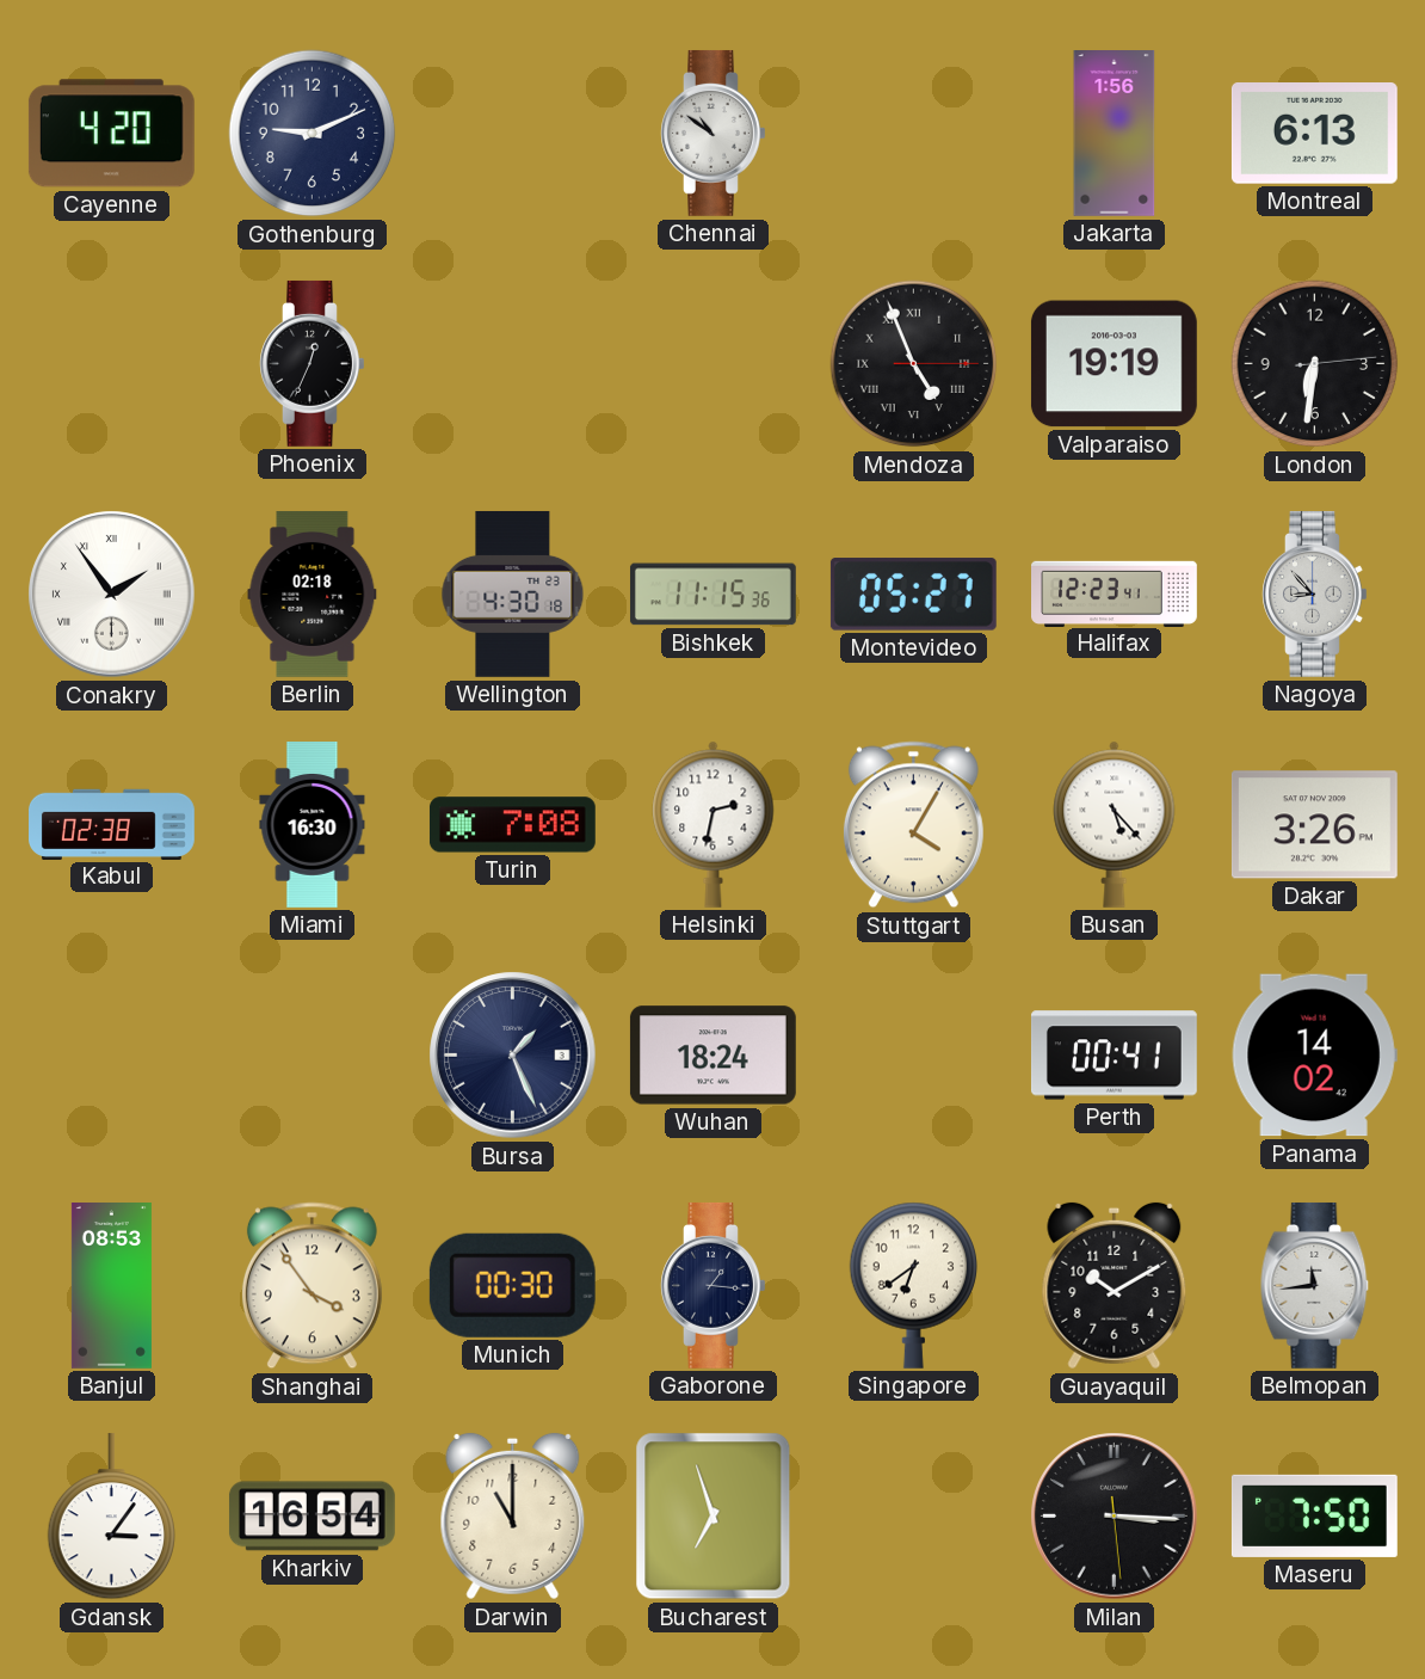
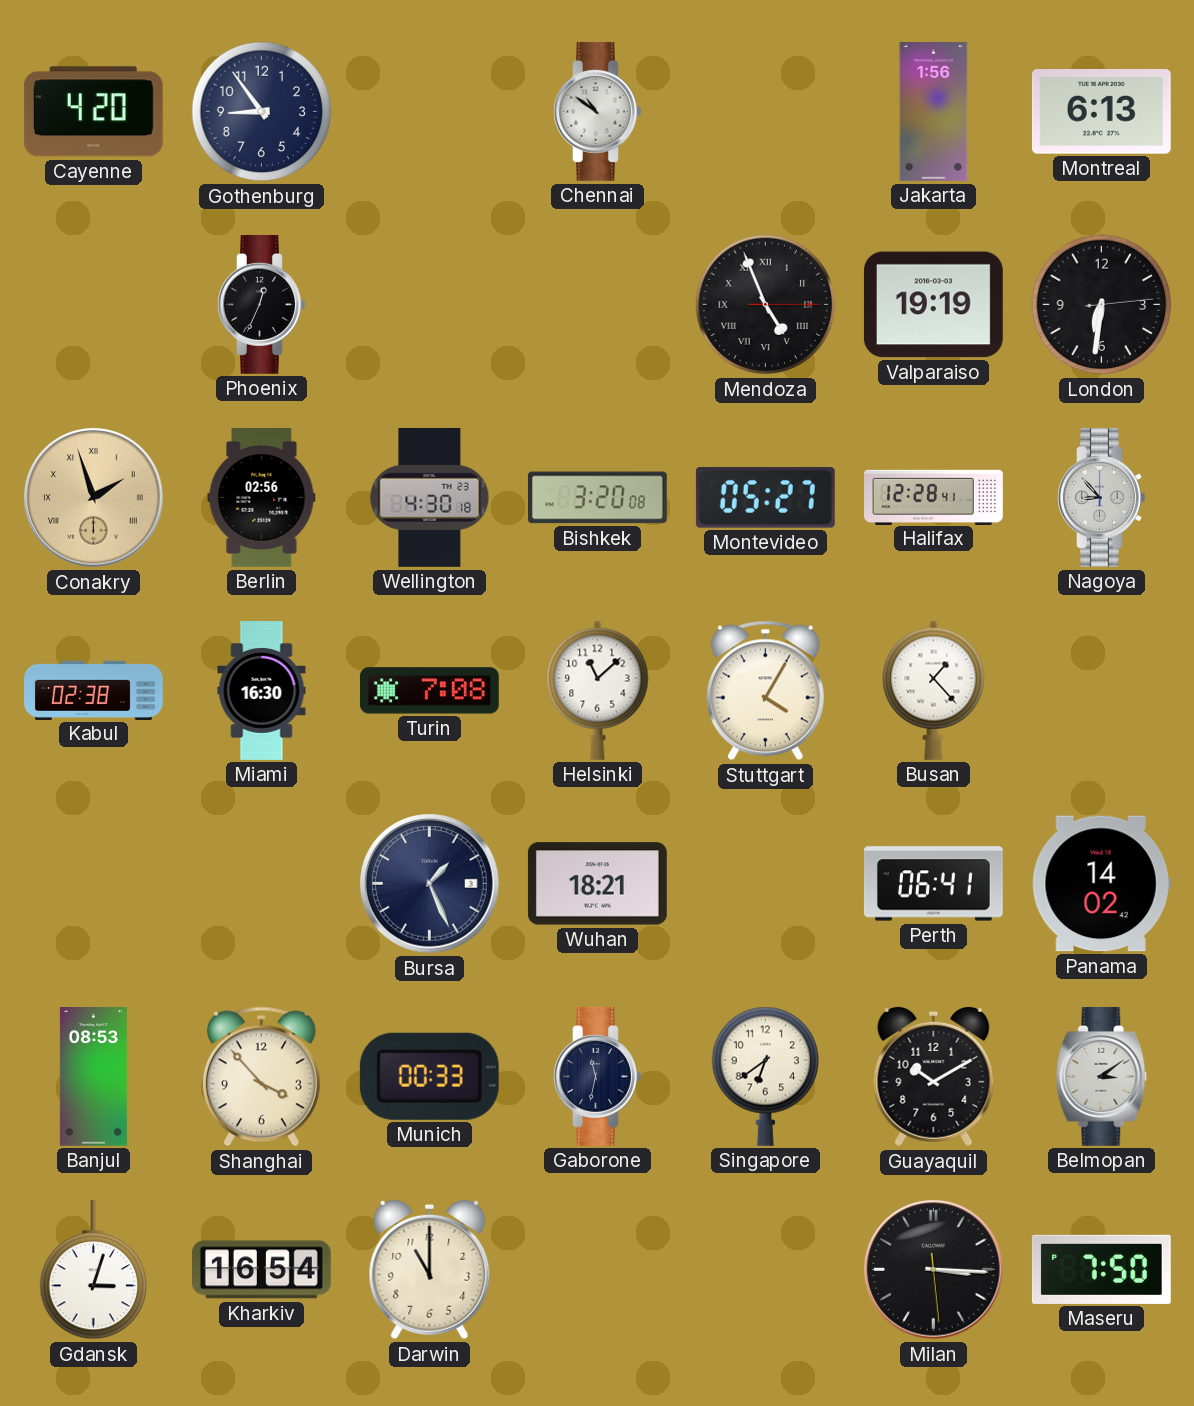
Gothenburg: 9:11 -> 8:54 (262, 112)
Conakry: 1:54 -> 1:57 (94, 498)
Conakry dial: white -> champagne (94, 498)
Berlin: 02:18 -> 02:56 (262, 497)
Bishkek: 11:15 -> 3:20 (597, 498)
Halifax: 12:23 -> 12:28 (934, 497)
Helsinki: 2:32 -> 11:08 (598, 690)
Busan: 5:23 -> 1:23 (934, 690)
Dakar: 3:26 -> none (1314, 825)
Wuhan: 18:24 -> 18:21 (597, 884)
Perth: 00:41 -> 06:41 (933, 884)
Shanghai: 3:54 -> 3:53 (261, 1077)
Munich: 00:30 -> 00:33 (429, 1076)
Gaborone: 1:16 -> 11:32 (598, 1076)
Belmopan: 11:44 -> 3:09 (1102, 1076)
Gdansk: 3:06 -> 3:03 (94, 1270)
Bucharest: 6:57 -> none (714, 1517)
